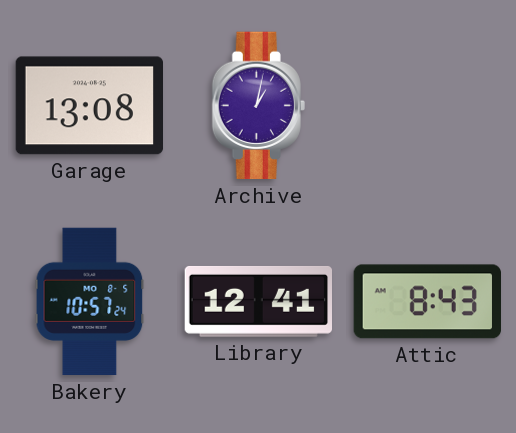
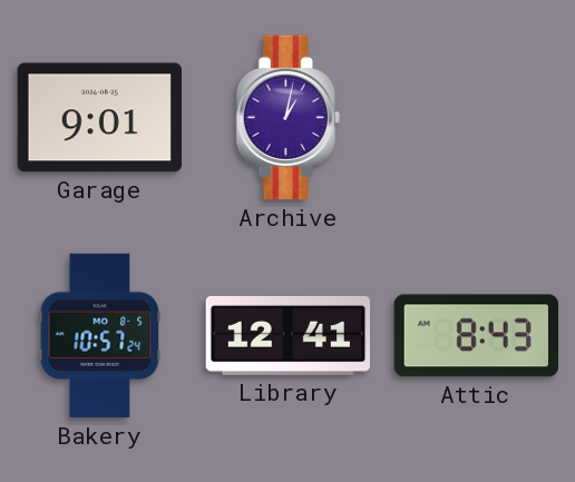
Garage: 13:08 -> 9:01 (99, 118)
